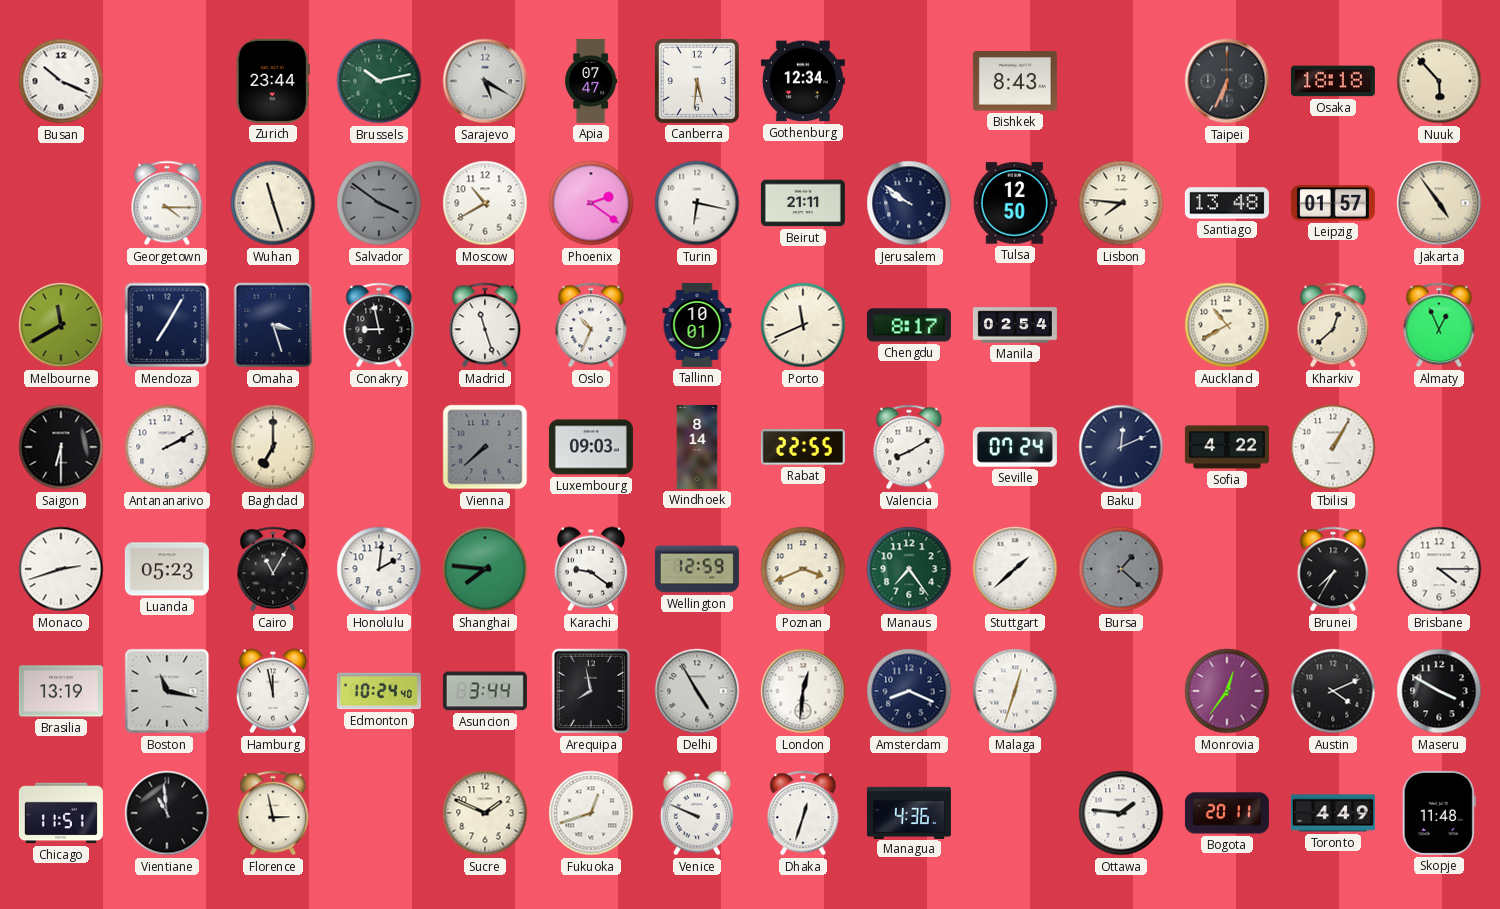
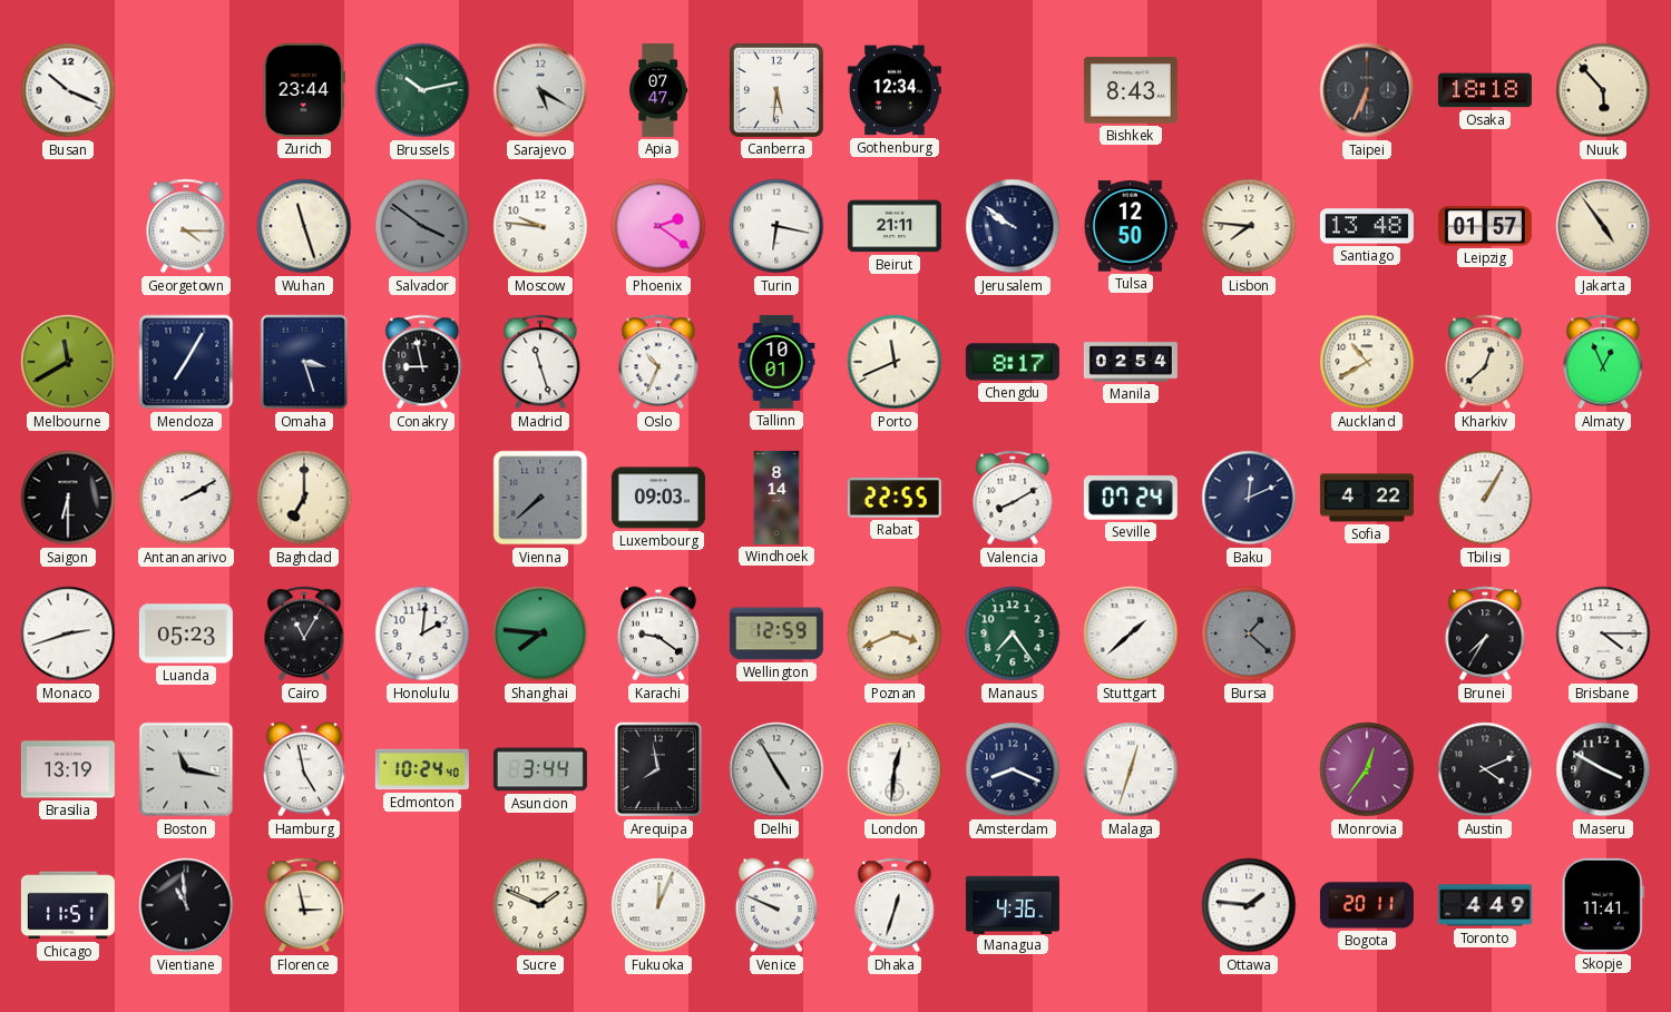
Moscow: 10:40 -> 9:46 (540, 226)
Hamburg: 11:58 -> 4:58 (304, 769)
Fukuoka: 12:42 -> 12:04 (658, 905)
Skopje: 11:48 -> 11:41 (1603, 905)
